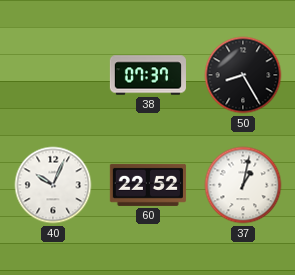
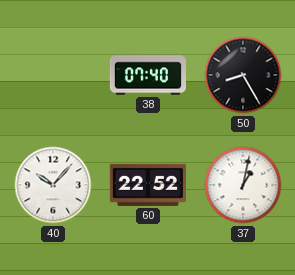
38: 07:37 -> 07:40 (148, 75)
40: 10:04 -> 10:07 (53, 185)
